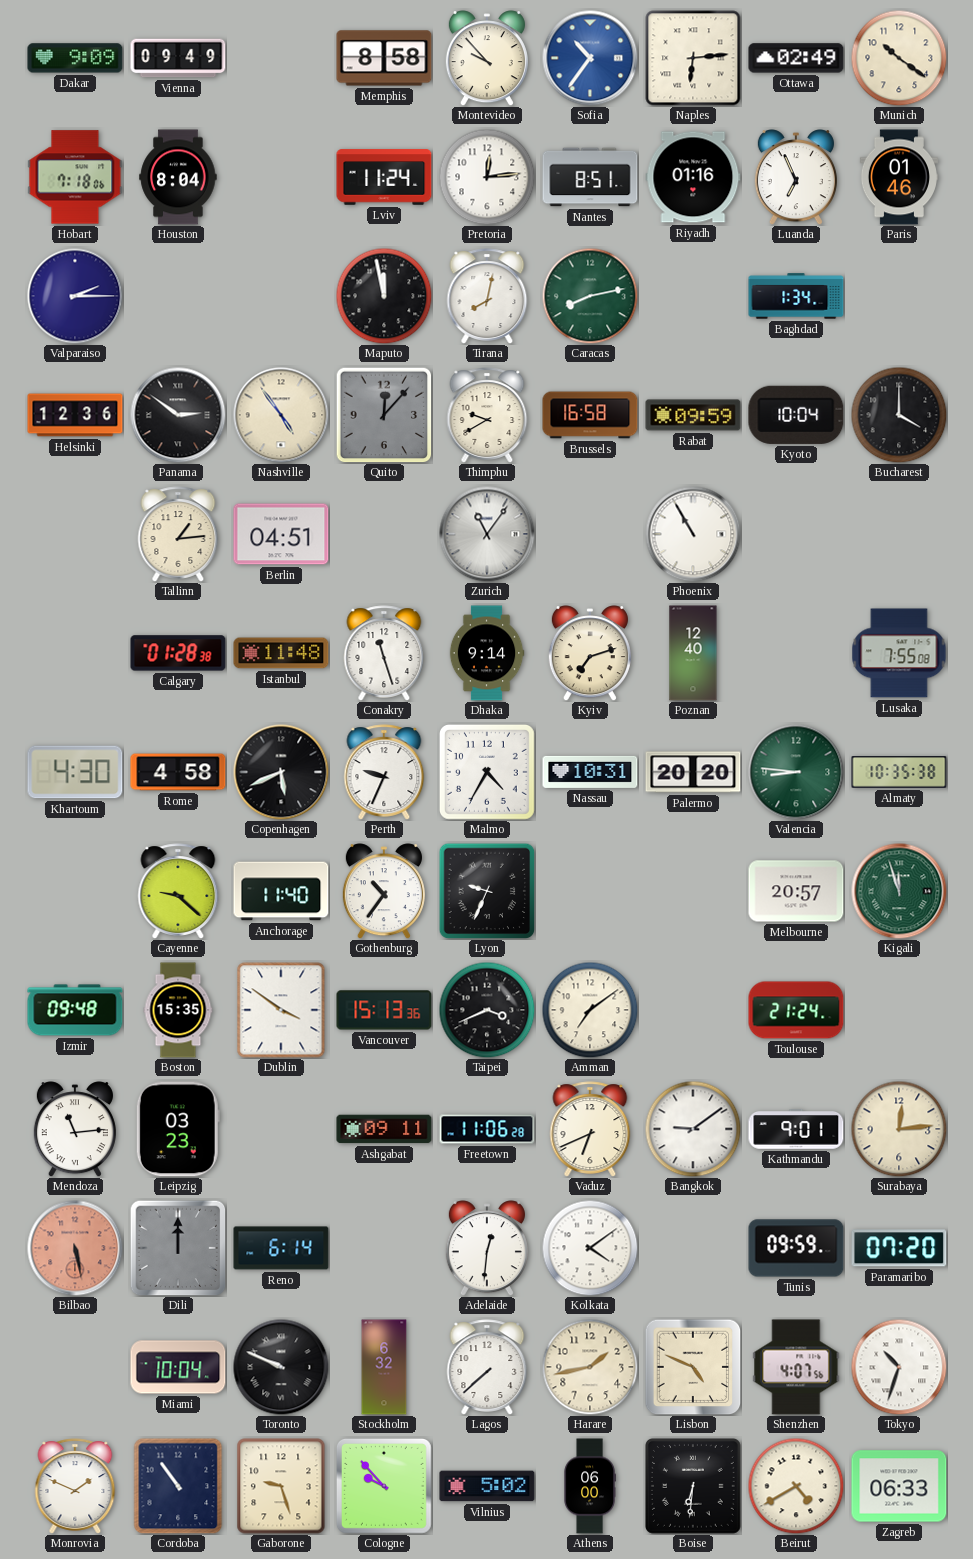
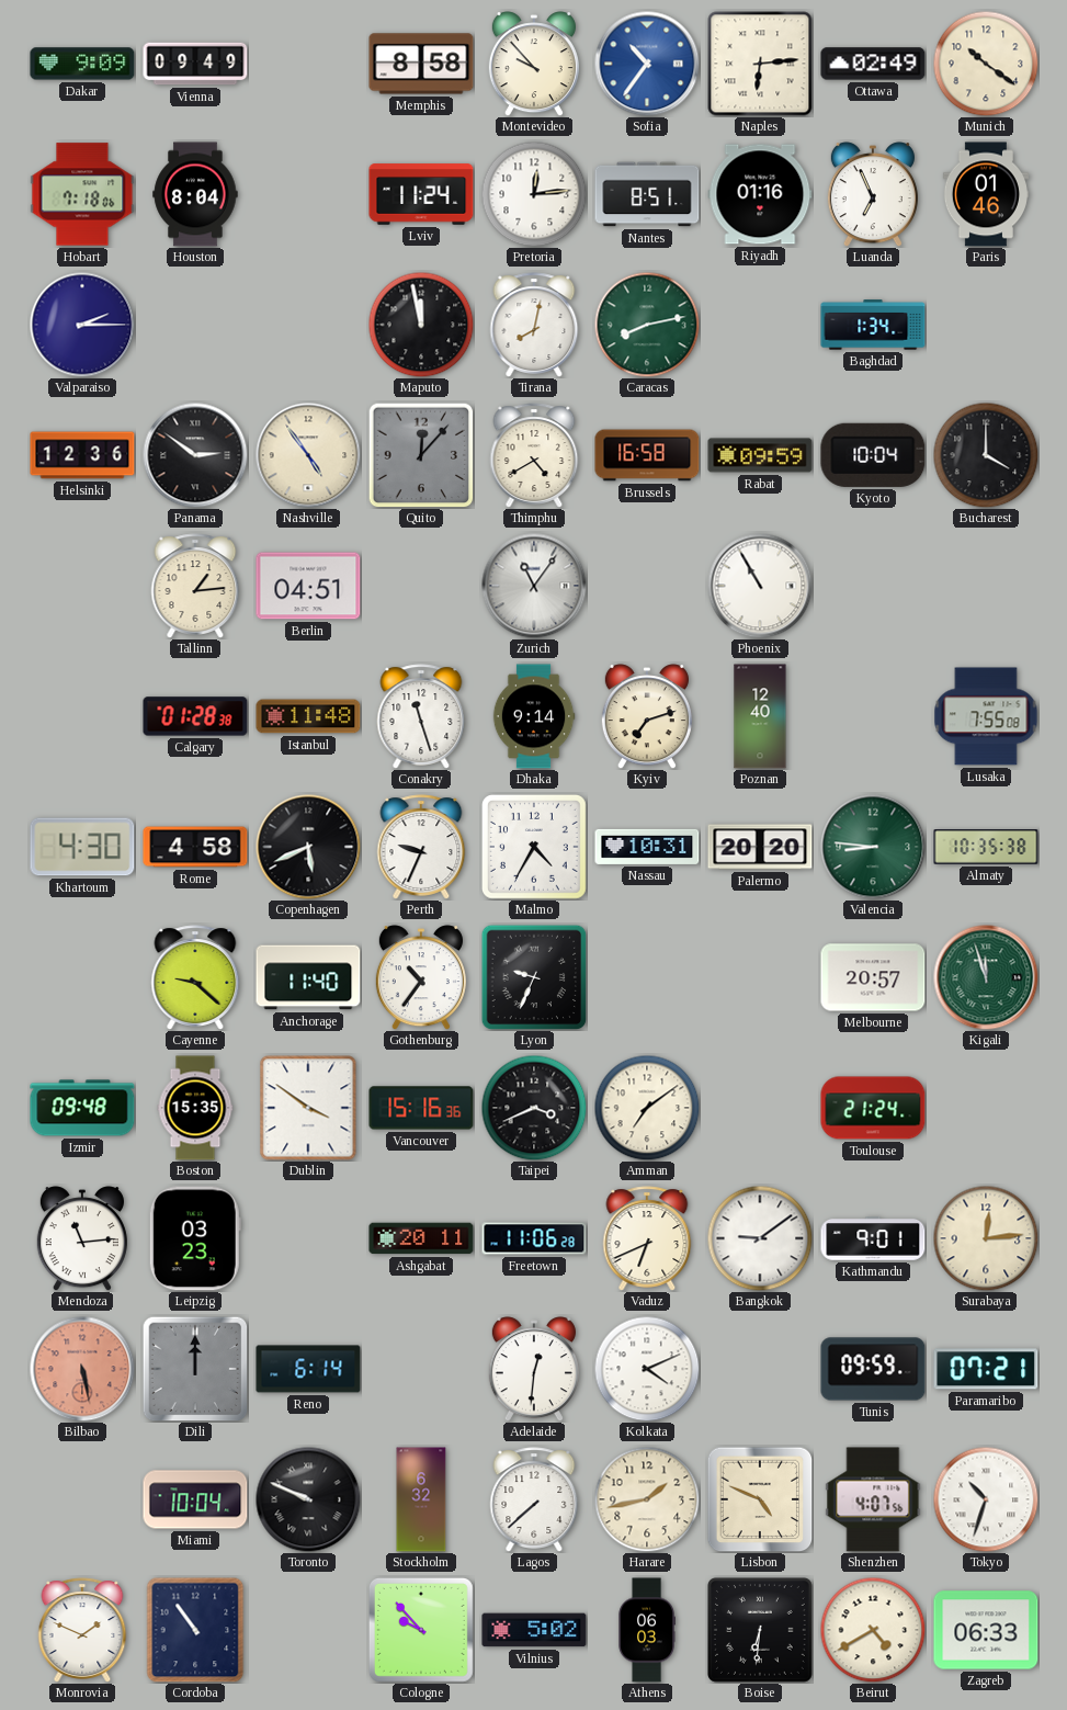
Thimphu: 9:40 -> 4:40 (534, 455)
Vancouver: 15:13 -> 15:16 (421, 1108)
Ashgabat: 09:11 -> 20:11 (421, 1238)
Kolkata: 4:09 -> 4:11 (647, 1369)
Paramaribo: 07:20 -> 07:21 (986, 1369)
Gaborone: 9:27 -> none (281, 1486)
Athens: 06:00 -> 06:03 (647, 1630)
